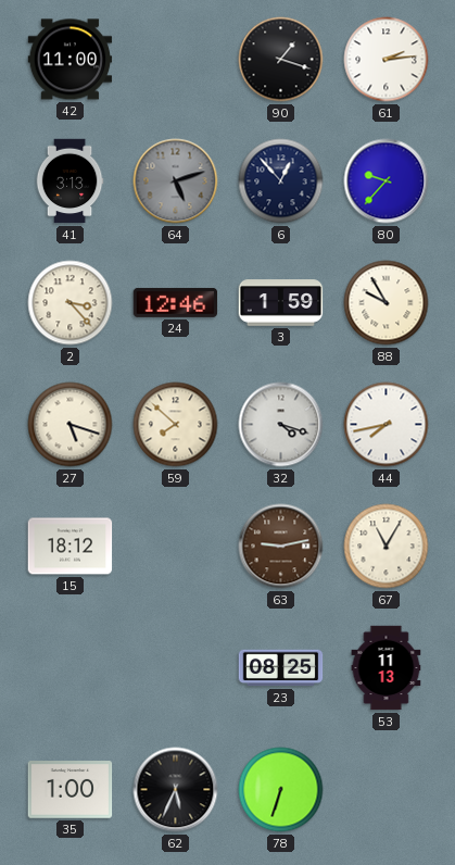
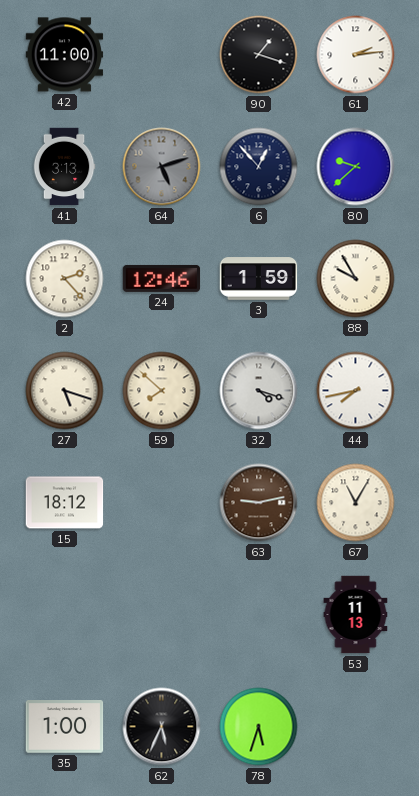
80: 9:37 -> 9:38 (356, 167)
2: 3:23 -> 2:23 (65, 279)
23: 08:25 -> none (281, 668)
78: 6:33 -> 5:33 (259, 727)
